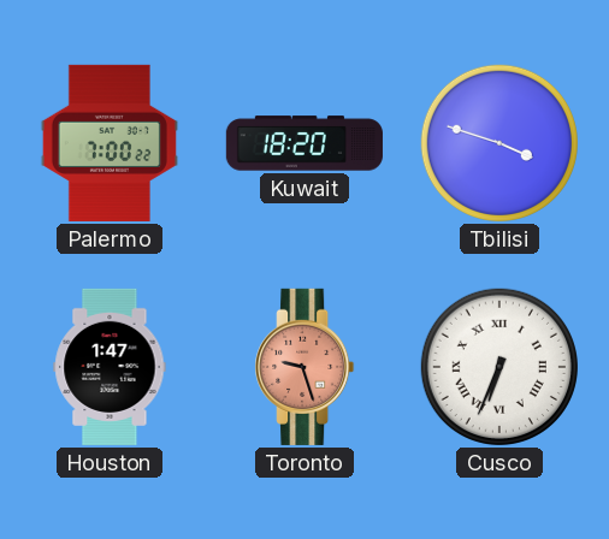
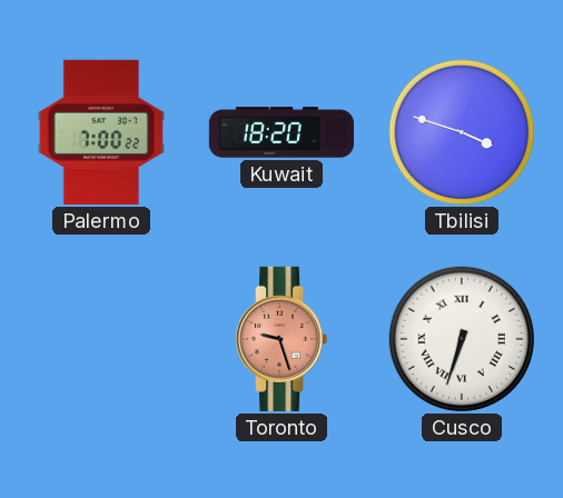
Houston: 1:47 -> none (110, 367)
Cusco: 6:34 -> 6:33 (462, 339)
